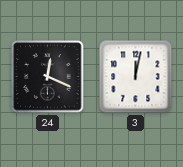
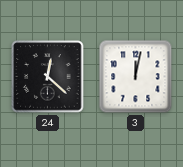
24: 12:19 -> 12:22 (48, 77)
